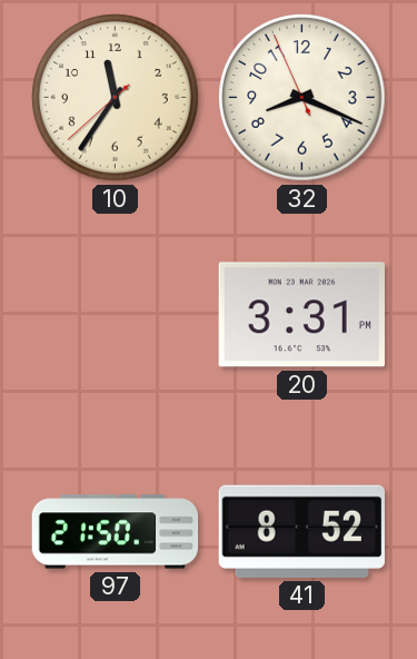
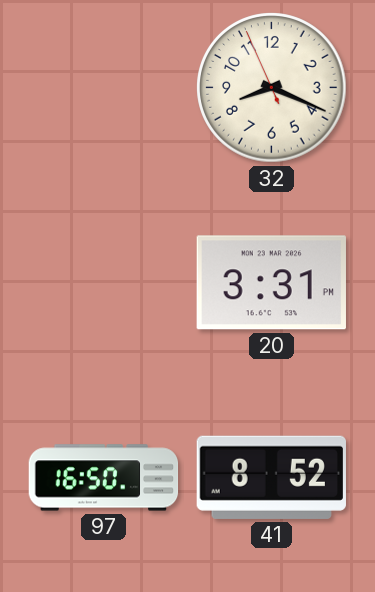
10: 11:35 -> none (116, 98)
97: 21:50 -> 16:50 (104, 478)
